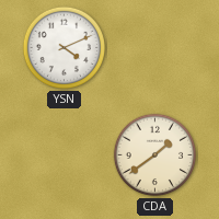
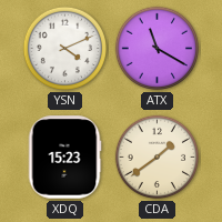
ATX: none -> 11:20 (158, 49)
XDQ: none -> 15:23 (64, 158)
